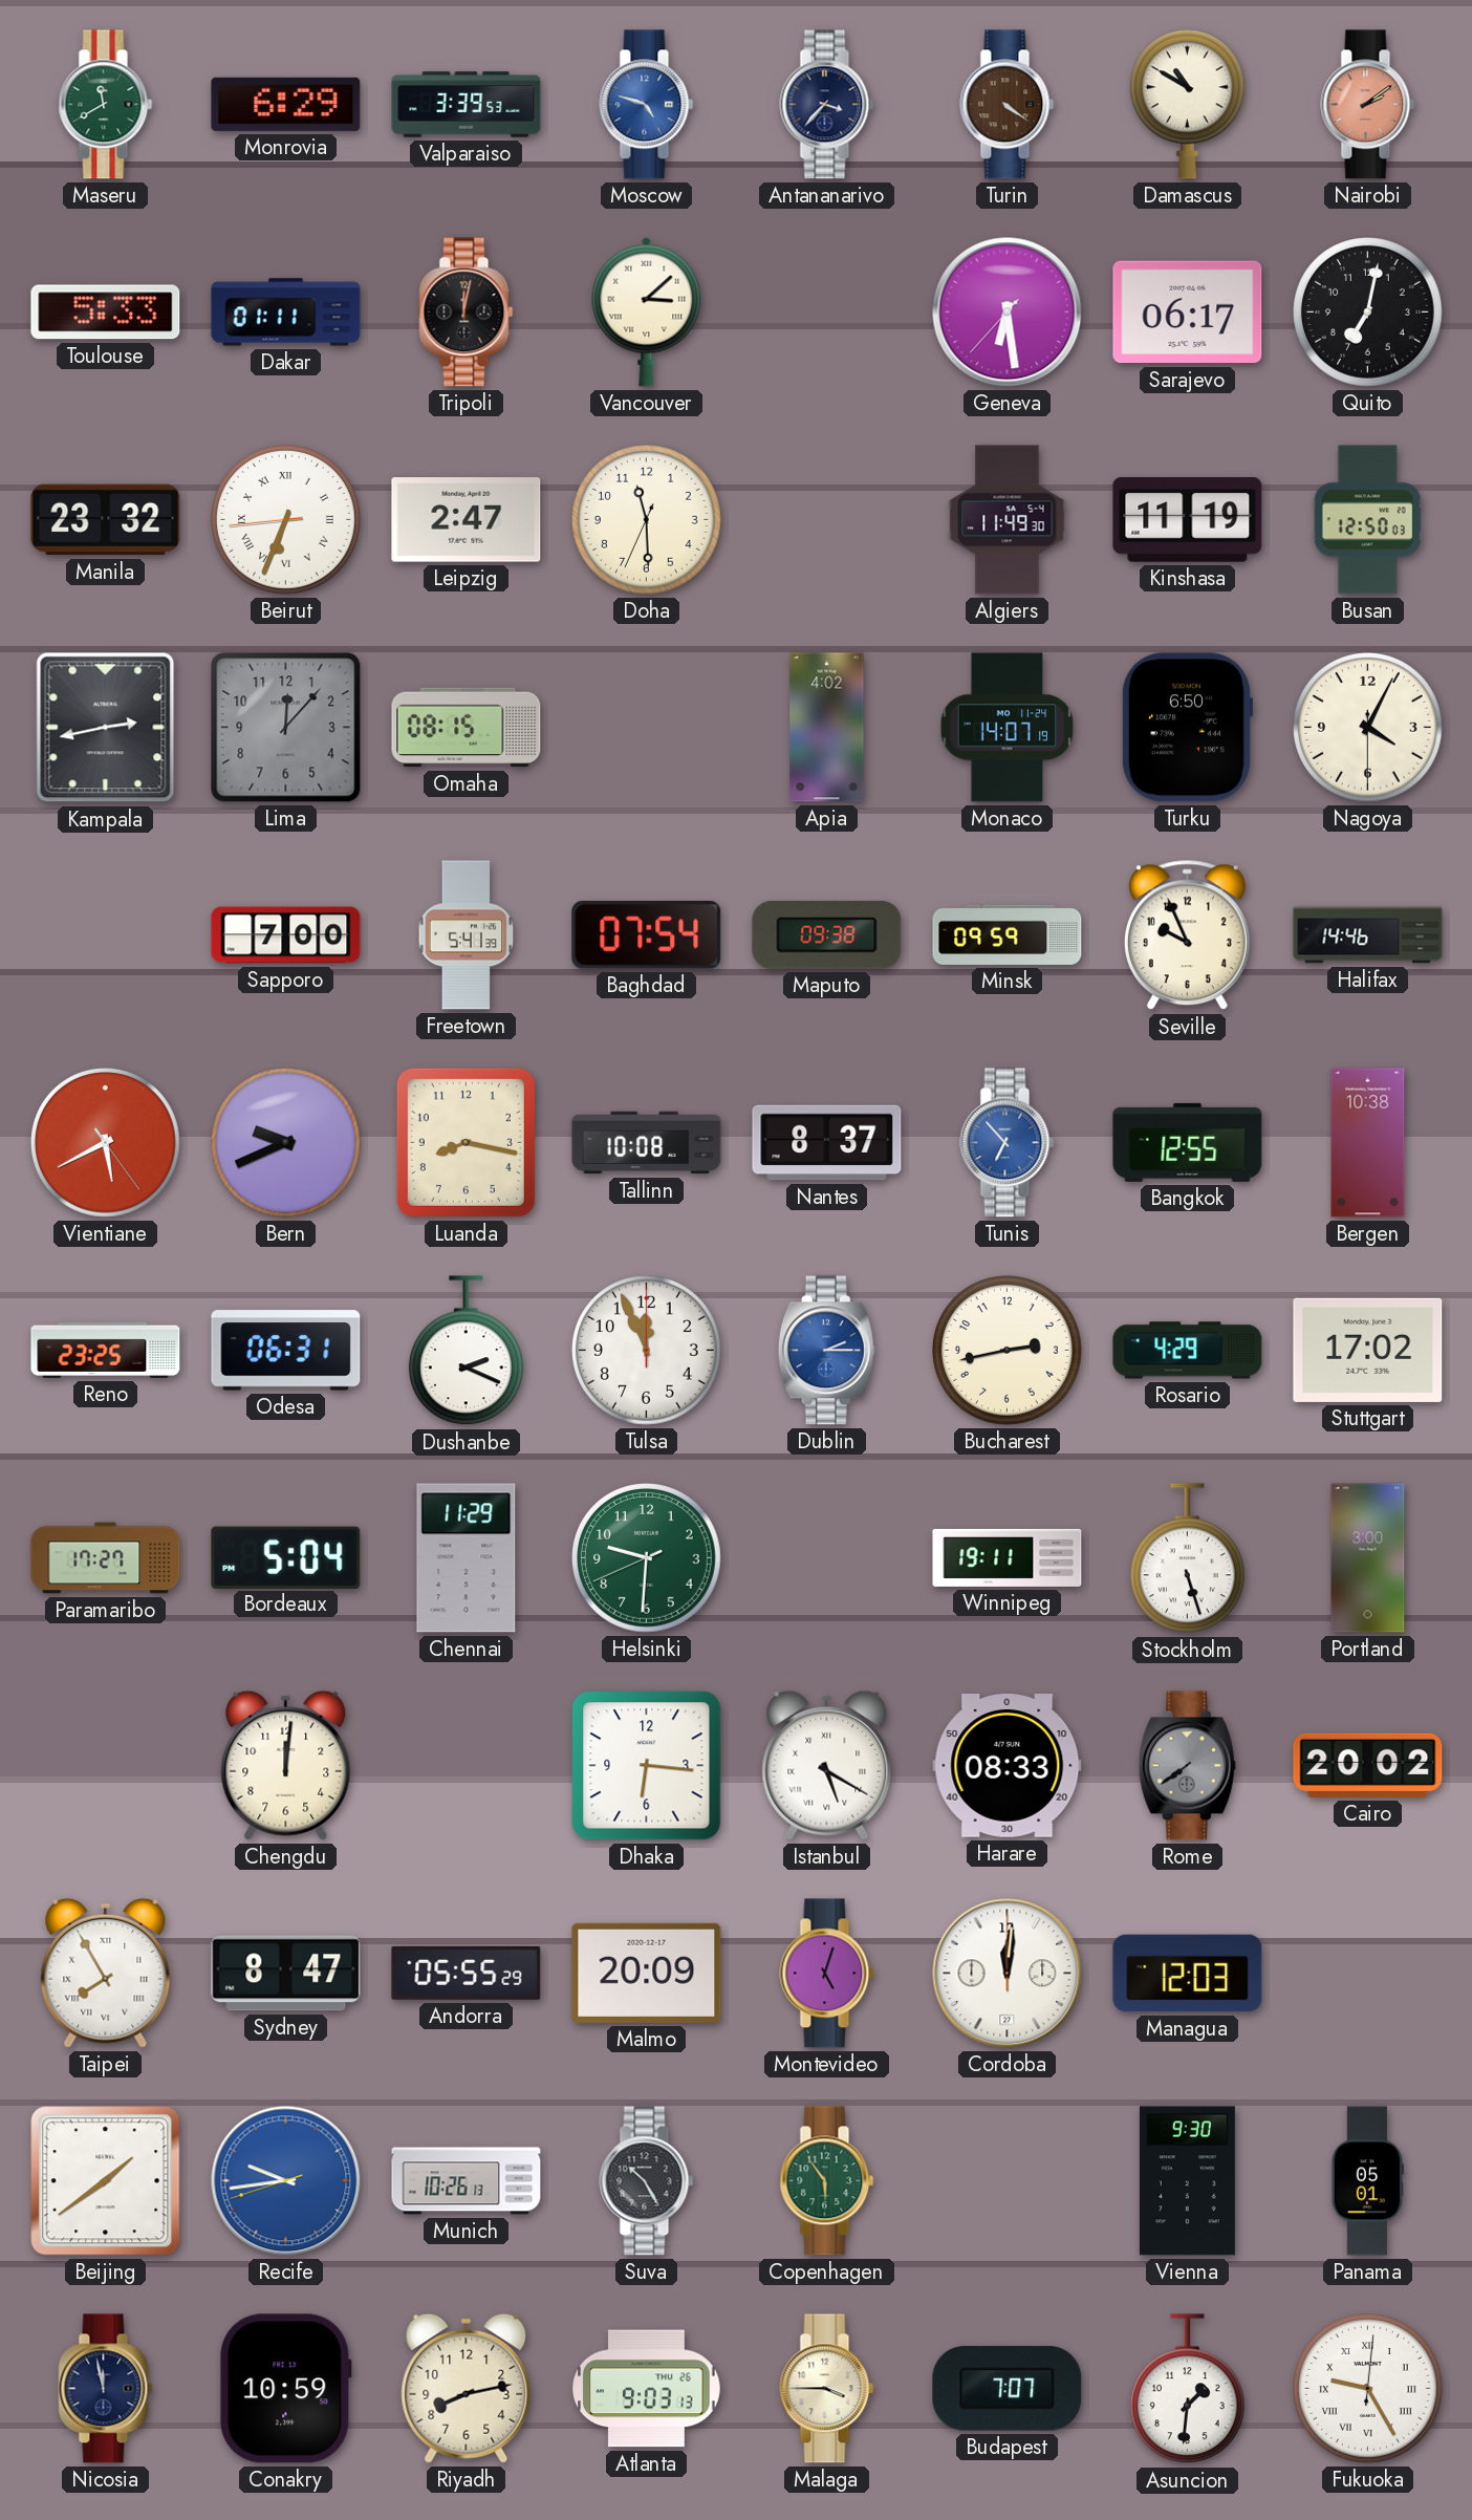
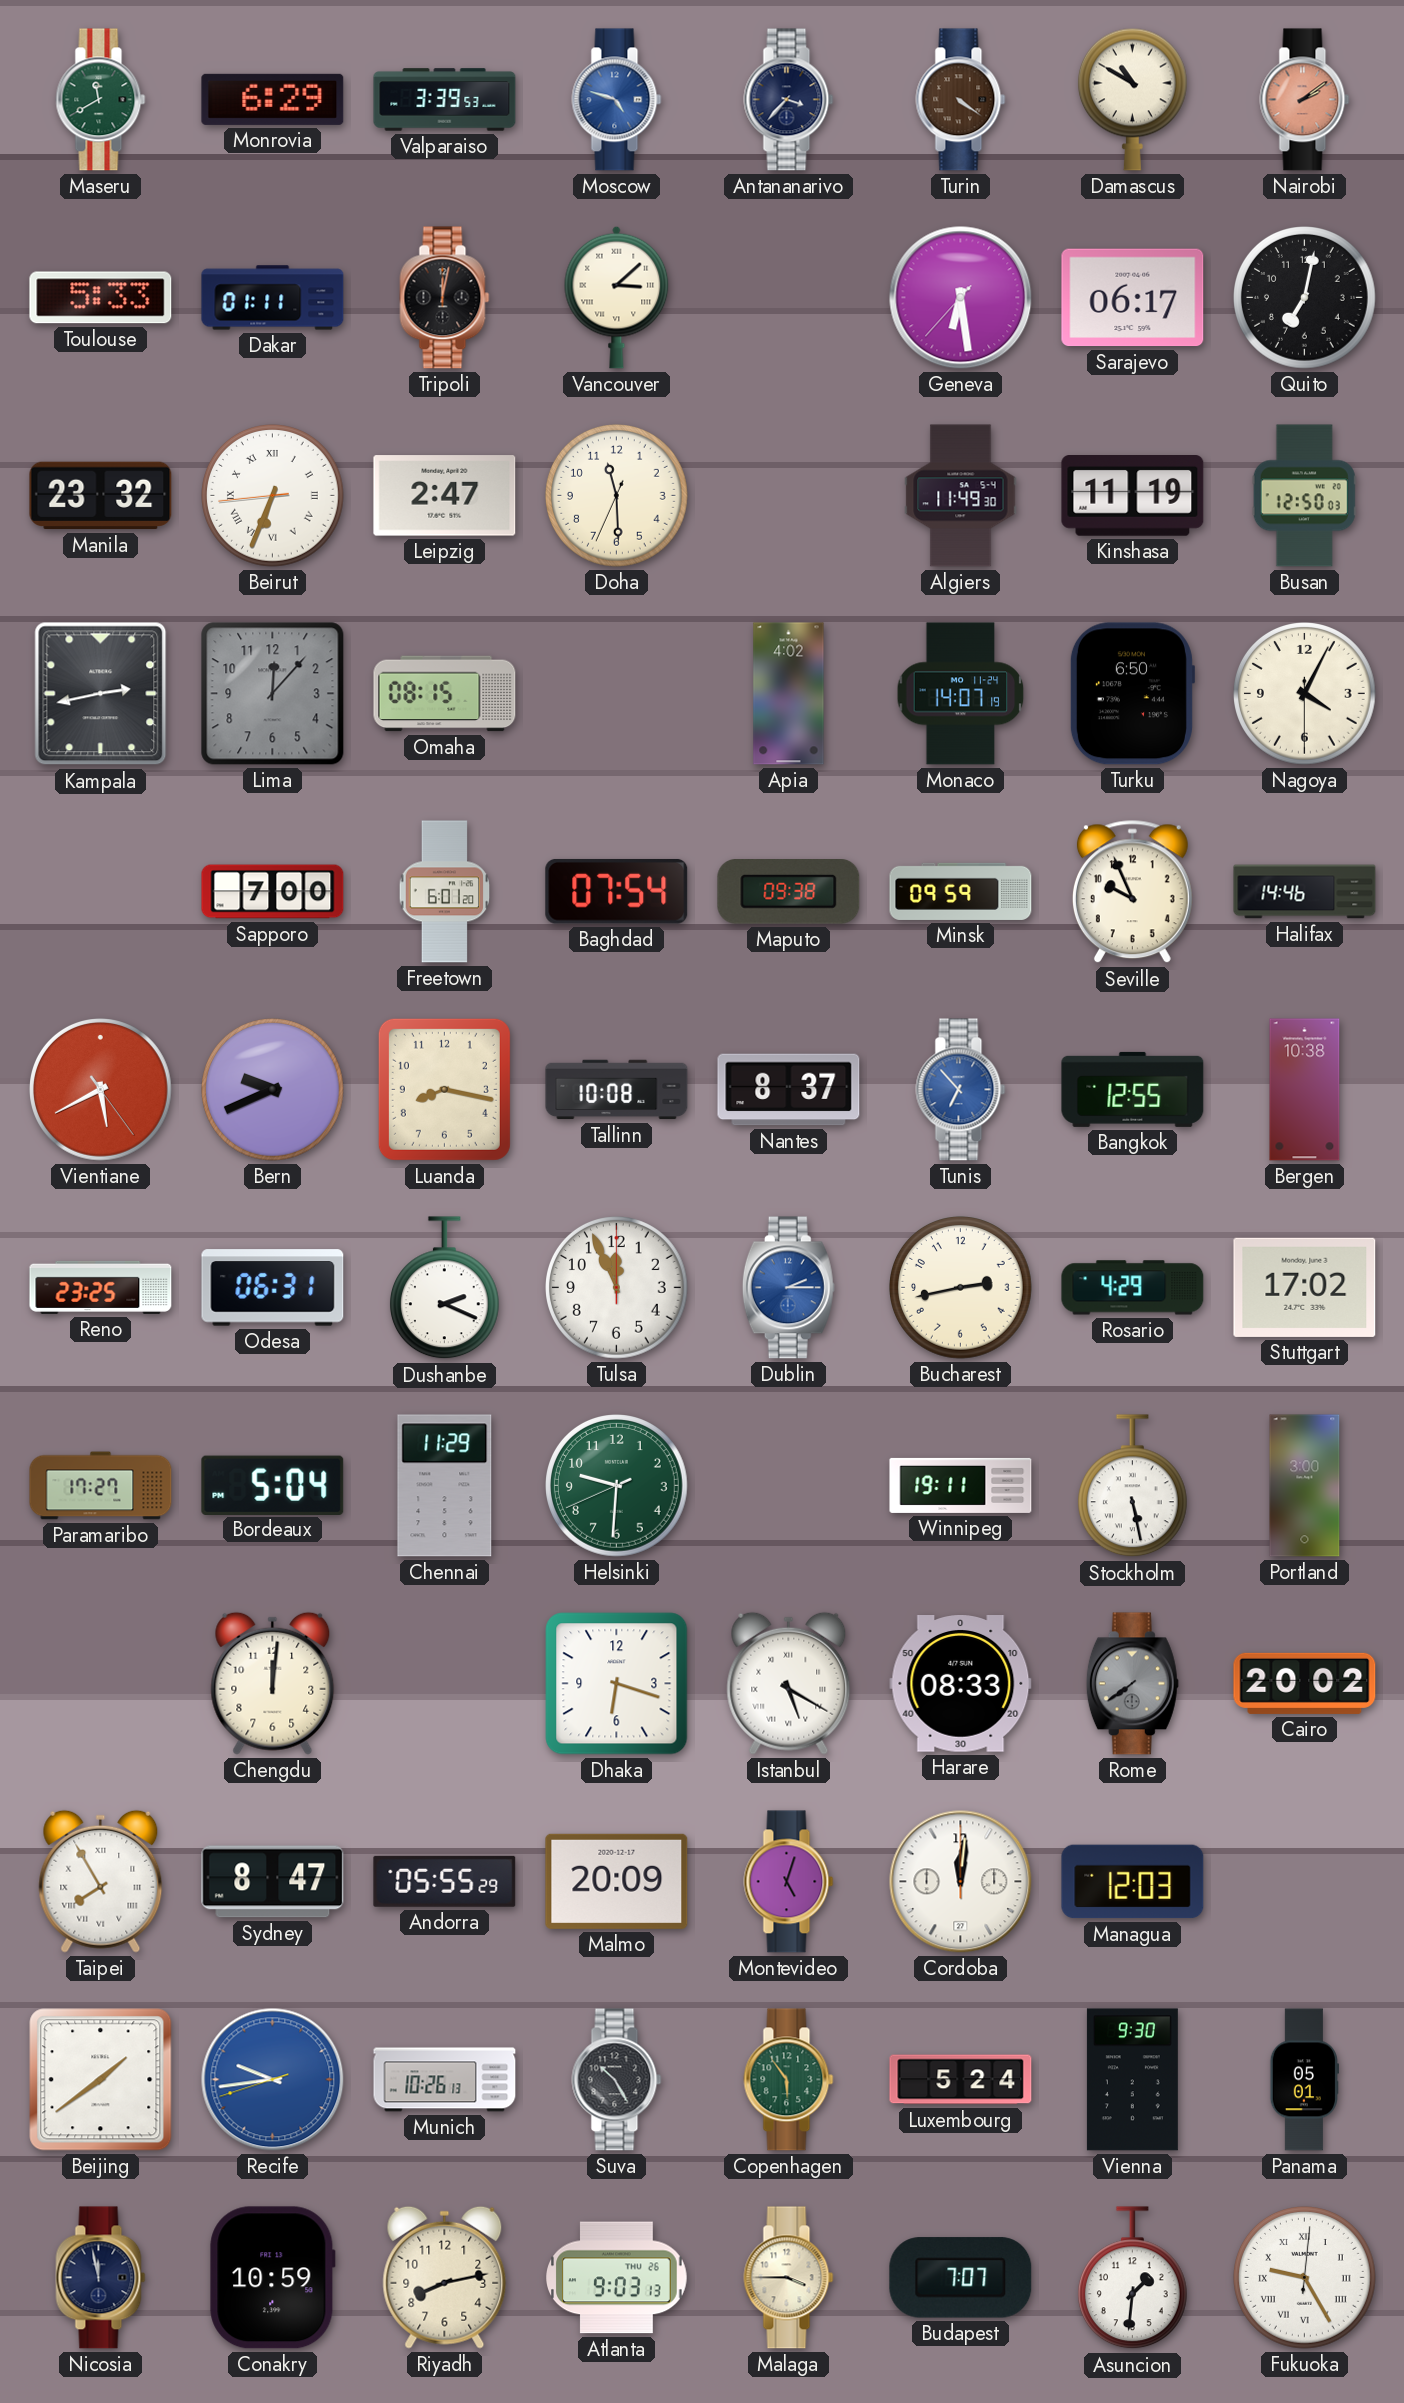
Freetown: 5:41 -> 6:01 (445, 892)
Stockholm: 5:27 -> 5:28 (1132, 1486)
Dhaka: 6:16 -> 6:18 (617, 1684)
Luxembourg: none -> 5:24 (961, 2080)
